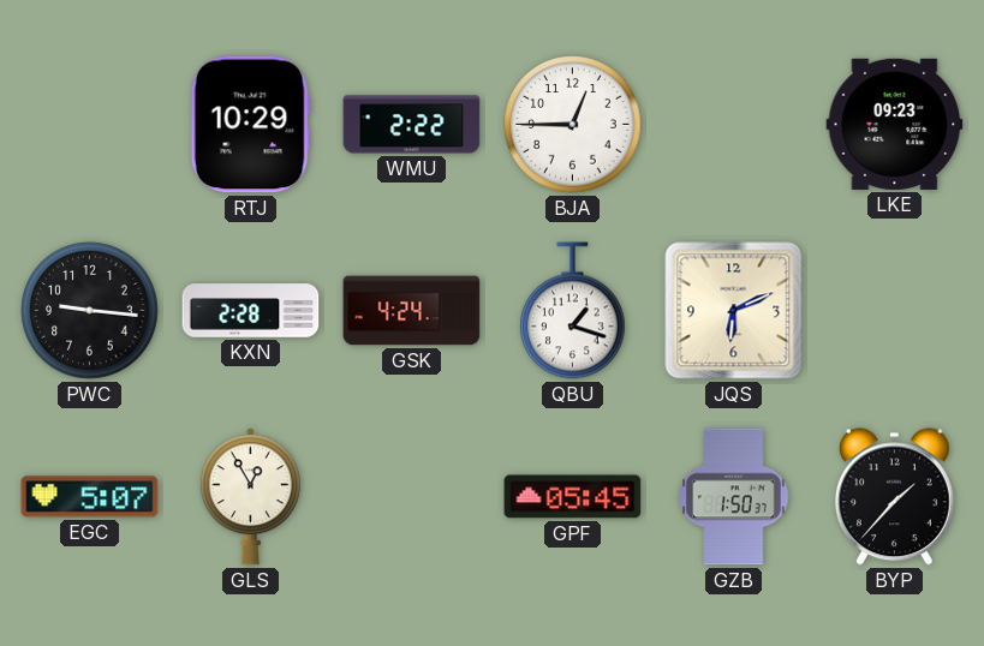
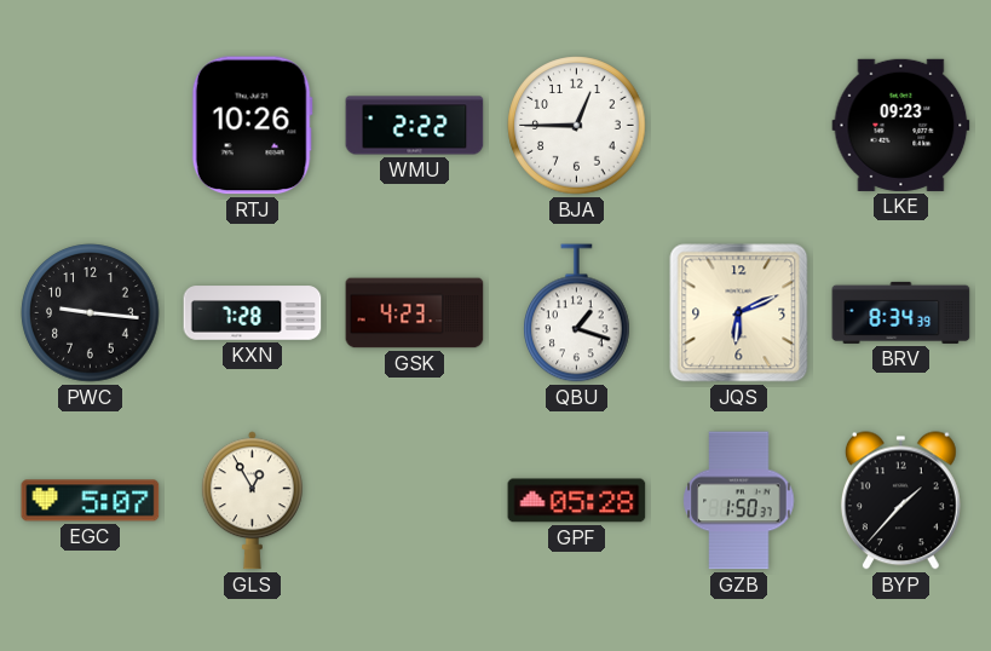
RTJ: 10:29 -> 10:26 (252, 126)
KXN: 2:28 -> 7:28 (253, 313)
GSK: 4:24 -> 4:23 (415, 313)
BRV: none -> 8:34 (901, 312)
GPF: 05:45 -> 05:28 (577, 501)
